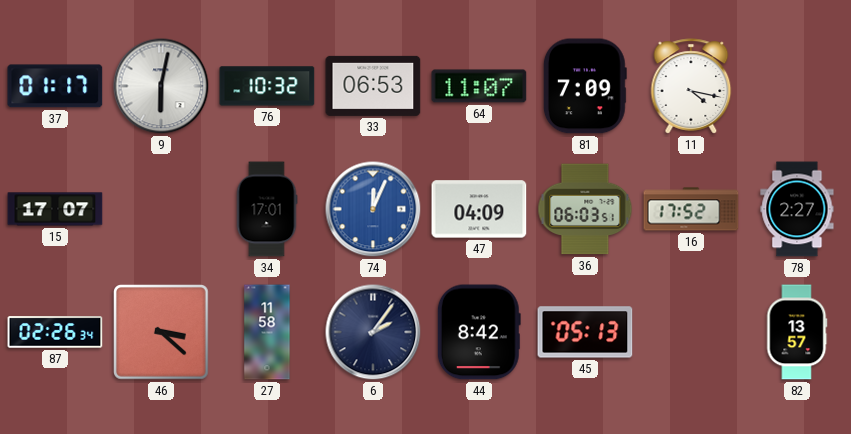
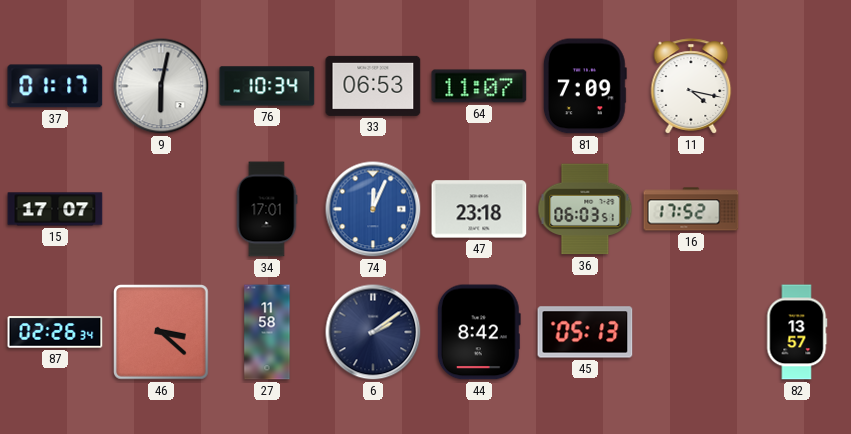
76: 10:32 -> 10:34 (267, 86)
47: 04:09 -> 23:18 (479, 209)
78: 2:27 -> none (797, 209)
6: 2:06 -> 2:09 (373, 332)
